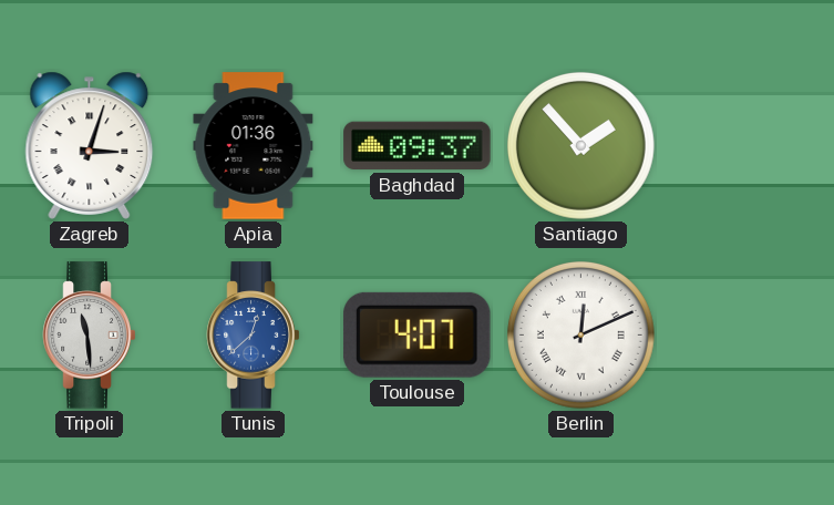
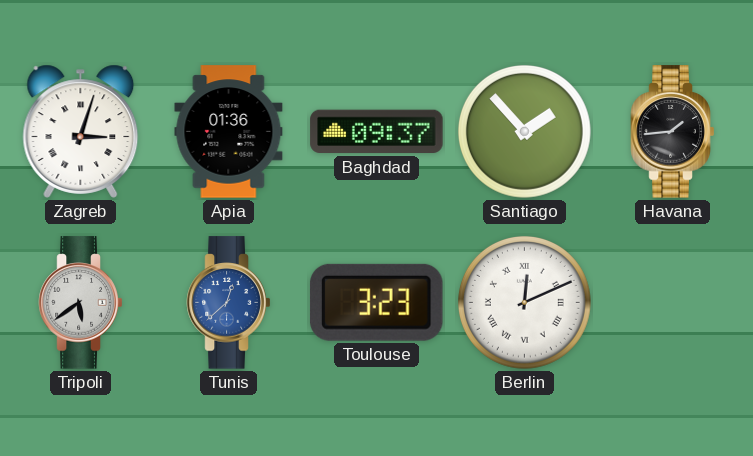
Havana: none -> 1:44 (673, 132)
Tripoli: 11:29 -> 5:39 (81, 303)
Toulouse: 4:07 -> 3:23 (376, 302)
